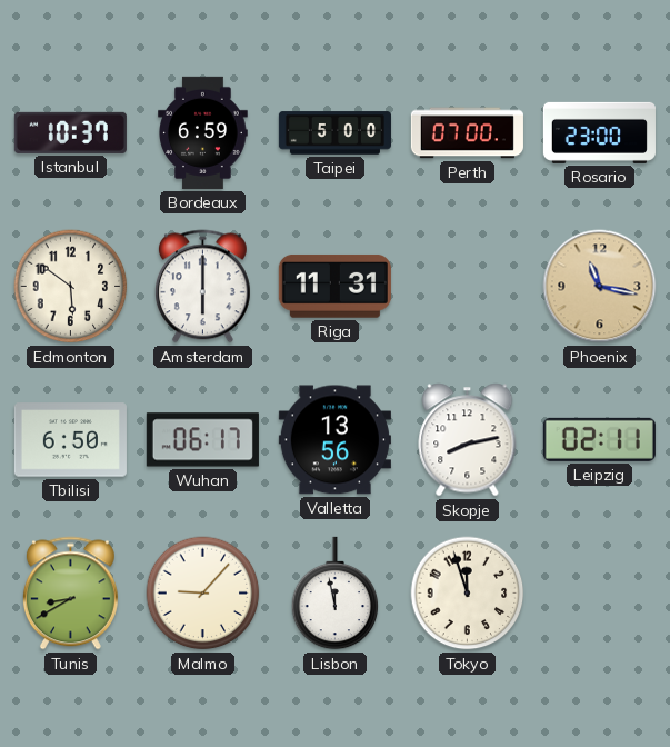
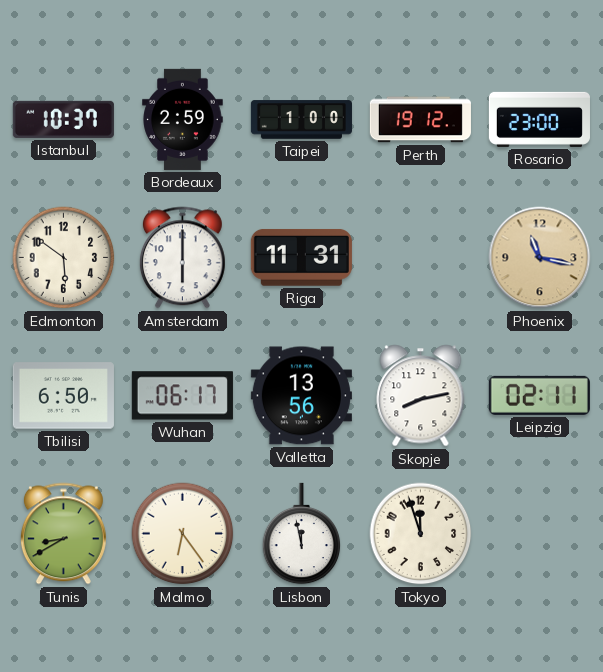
Bordeaux: 6:59 -> 2:59 (183, 119)
Taipei: 5:00 -> 1:00 (301, 120)
Perth: 07:00 -> 19:12 (420, 120)
Malmo: 9:07 -> 6:24 (183, 534)
